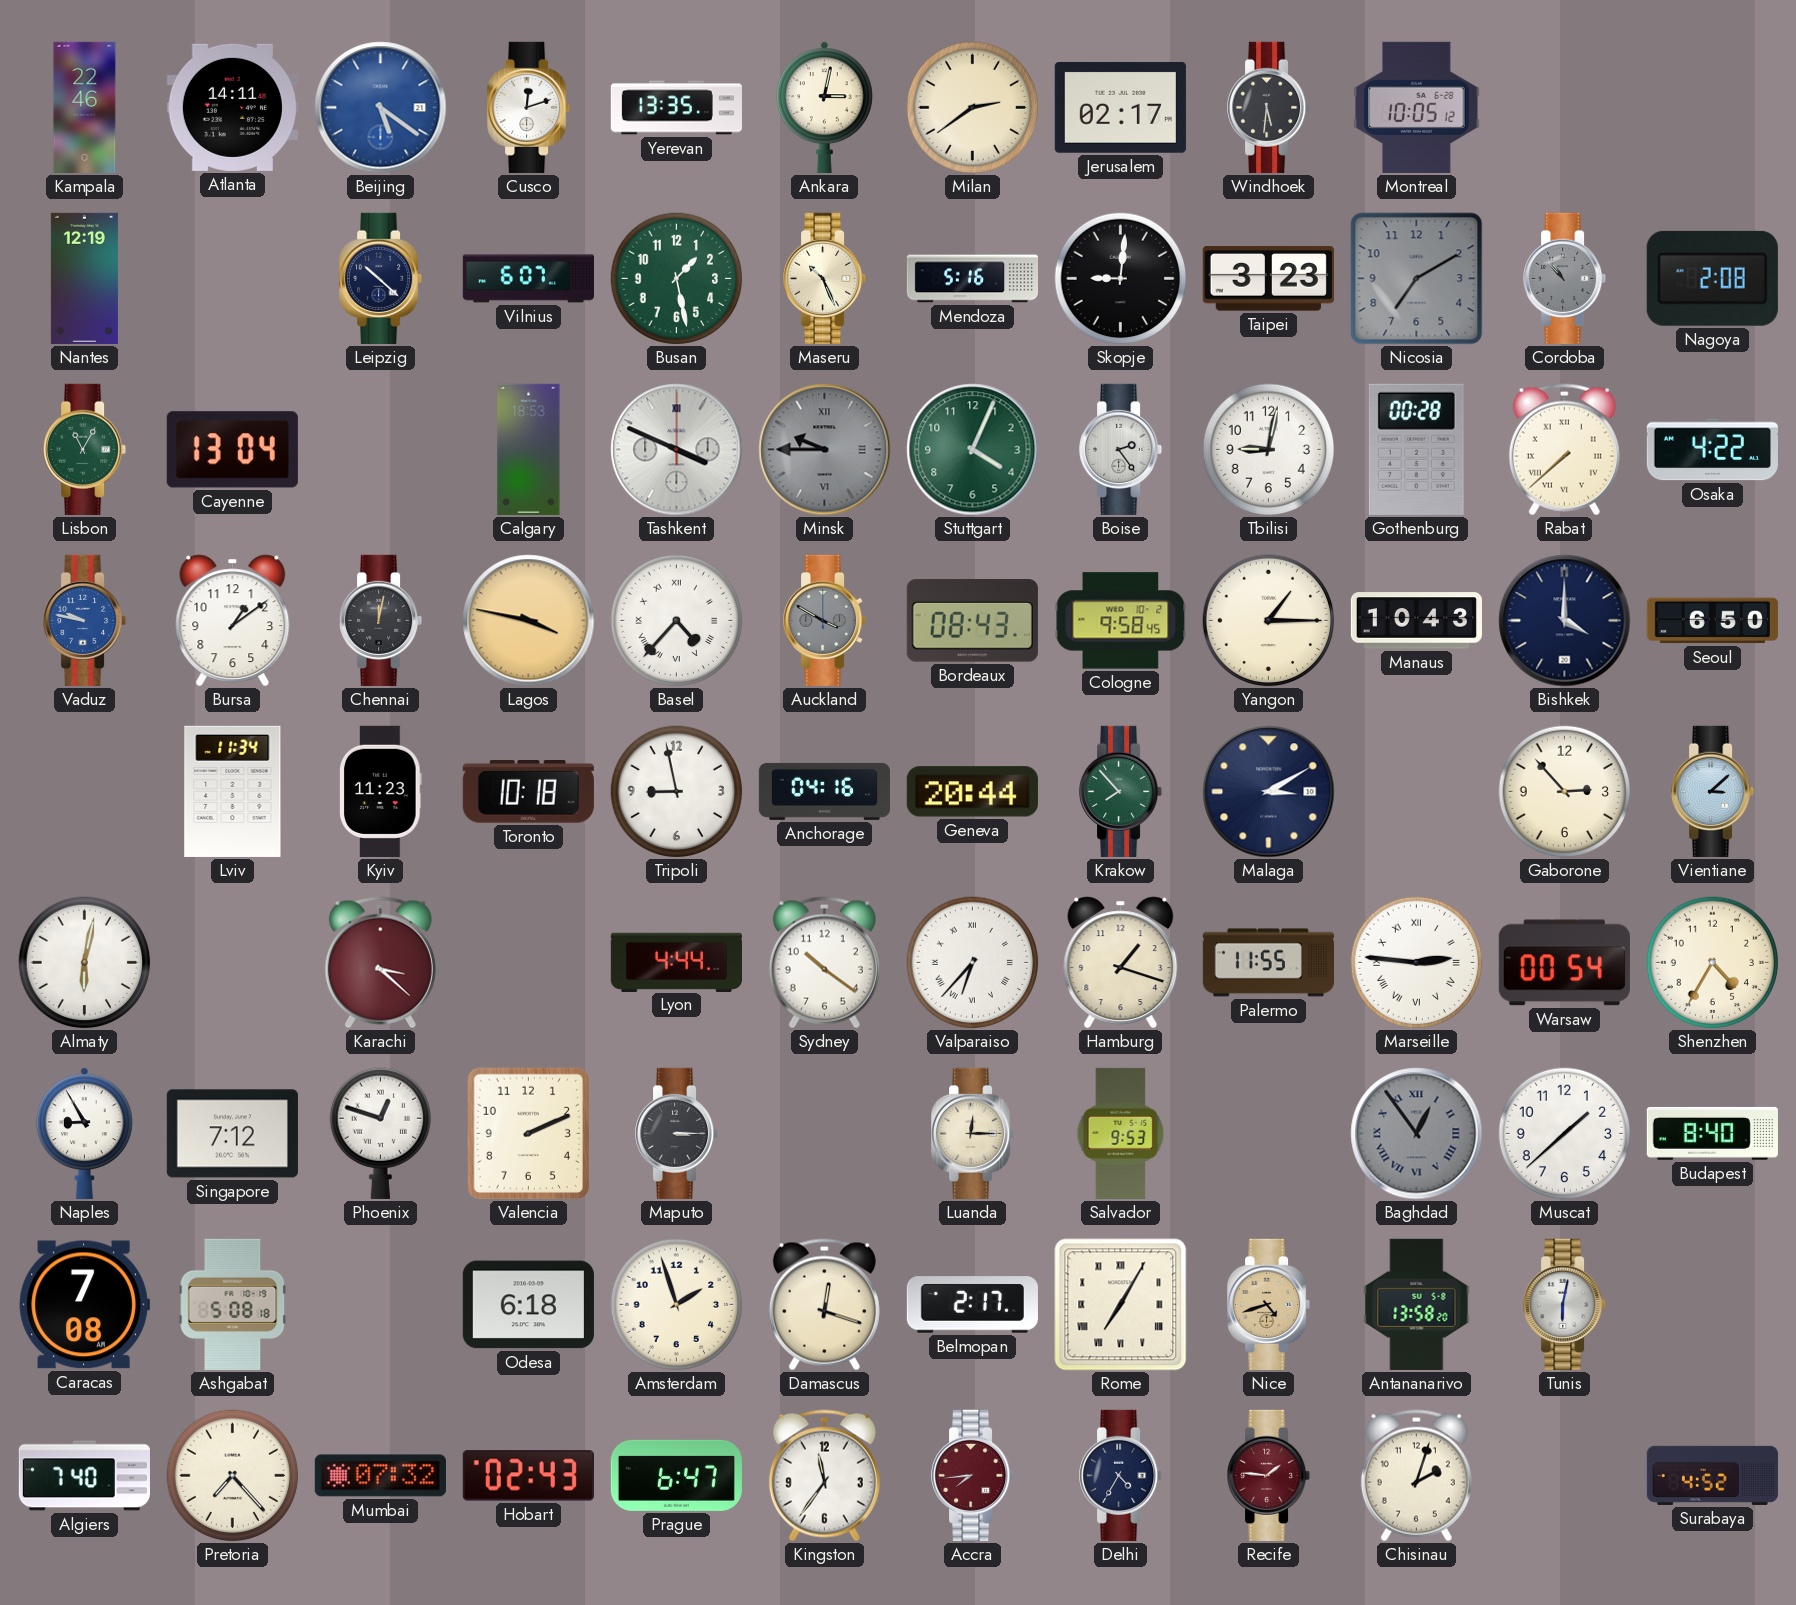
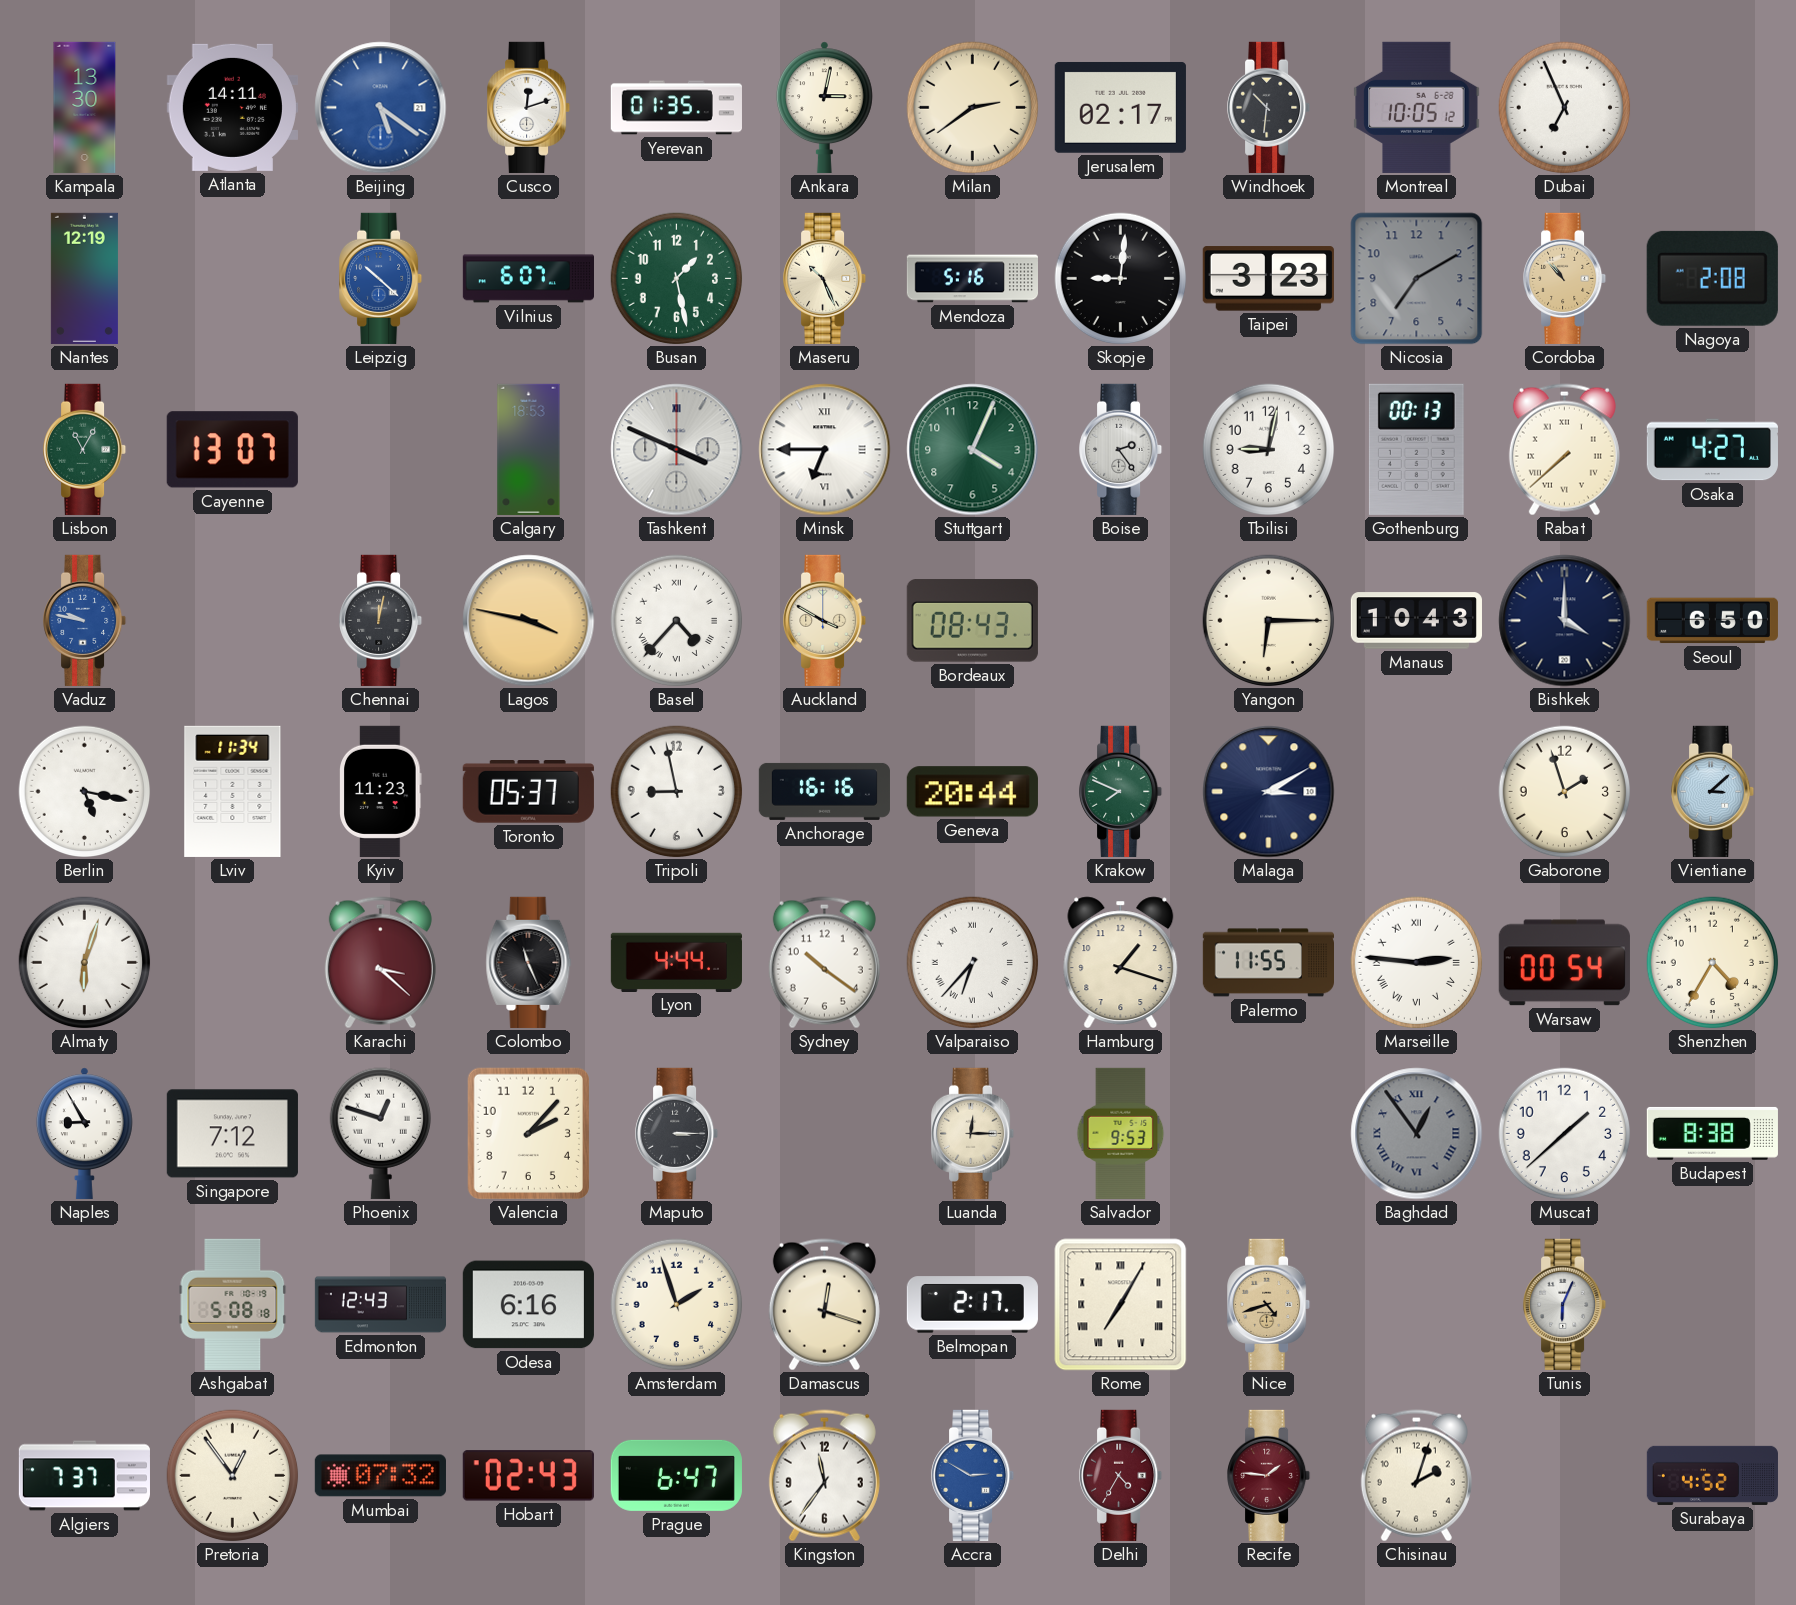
Kampala: 22:46 -> 13:30 (85, 107)
Yerevan: 13:35 -> 01:35 (676, 108)
Windhoek: 5:31 -> 10:31 (1269, 107)
Dubai: none -> 6:56 (1565, 108)
Leipzig dial: navy -> blue (381, 278)
Cordoba dial: grey -> champagne (1565, 278)
Cayenne: 13:04 -> 13:07 (232, 450)
Minsk: 9:45 -> 6:45 (825, 450)
Minsk dial: grey -> white (825, 450)
Gothenburg: 00:28 -> 00:13 (1416, 449)
Osaka: 4:22 -> 4:27 (1712, 450)
Bursa: 1:09 -> none (233, 621)
Auckland dial: grey -> cream (825, 620)
Cologne: 9:58 -> none (1121, 621)
Yangon: 1:15 -> 6:15 (1269, 621)
Berlin: none -> 5:17 (85, 792)
Toronto: 10:18 -> 05:37 (528, 792)
Anchorage: 04:16 -> 16:16 (824, 791)
Krakow: 7:53 -> 7:49 (1121, 791)
Gaborone: 2:53 -> 1:57 (1565, 792)
Almaty: 6:02 -> 6:03 (85, 963)
Colombo: none -> 11:26 (529, 962)
Valencia: 2:11 -> 2:07 (528, 1134)
Budapest: 8:40 -> 8:38 (1712, 1133)
Caracas: 7:08 -> none (84, 1305)
Edmonton: none -> 12:43 (380, 1305)
Odesa: 6:18 -> 6:16 (528, 1305)
Antananarivo: 13:58 -> none (1417, 1304)
Tunis: 6:02 -> 6:04 (1565, 1304)
Algiers: 7:40 -> 7:37 (84, 1476)
Pretoria: 7:23 -> 12:54 (233, 1476)
Accra: 7:44 -> 2:50 (973, 1475)
Accra dial: burgundy -> blue (973, 1475)
Delhi dial: navy -> burgundy (1121, 1475)
